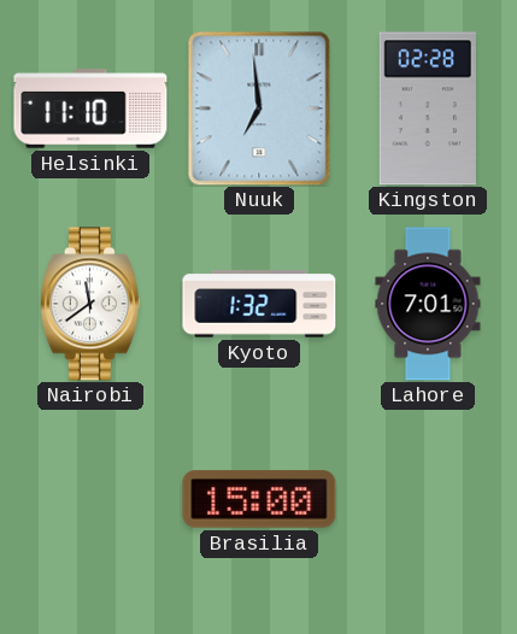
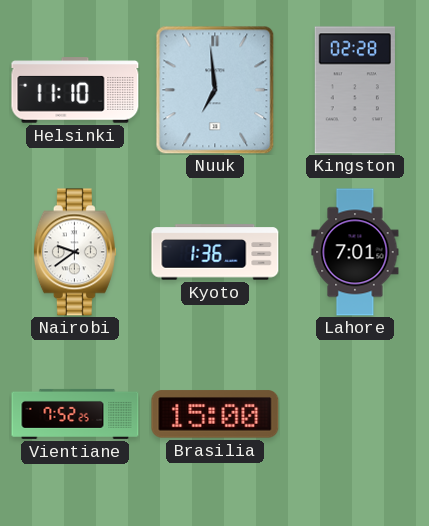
Nairobi: 11:39 -> 9:39 (75, 252)
Kyoto: 1:32 -> 1:36 (215, 252)
Vientiane: none -> 7:52 (75, 414)
